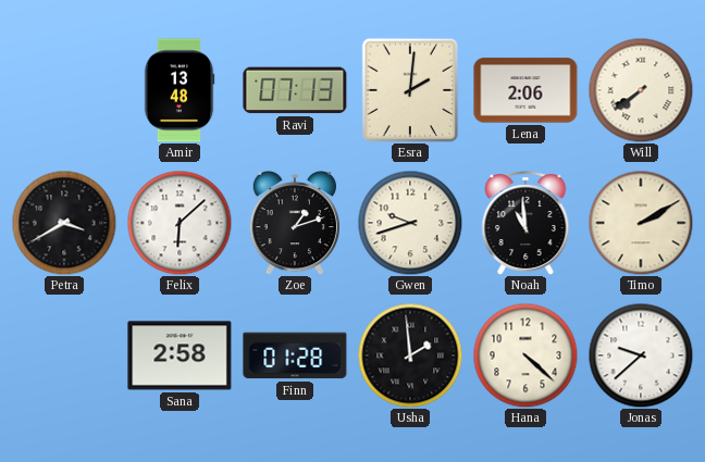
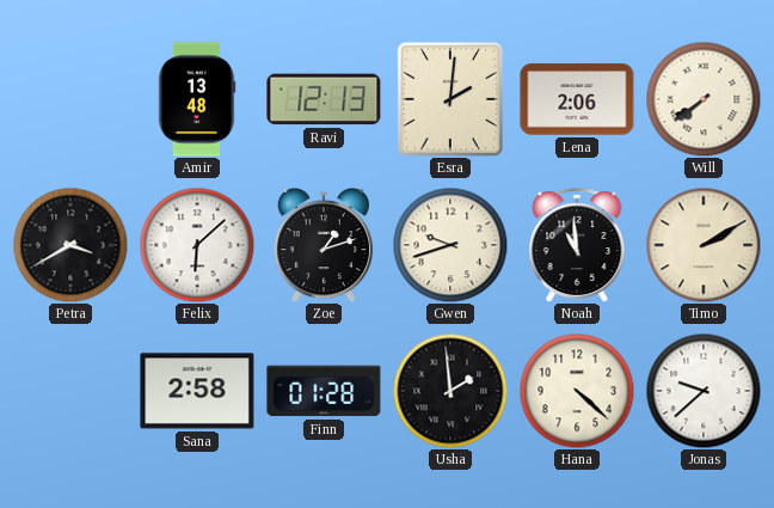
Ravi: 07:13 -> 12:13 (324, 99)
